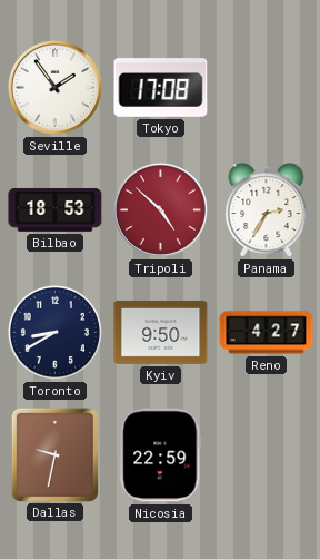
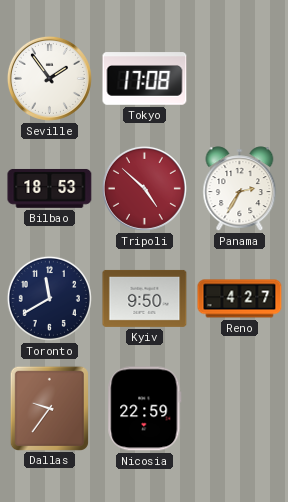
Toronto: 8:40 -> 11:40 (49, 298)
Dallas: 9:32 -> 9:36 (49, 408)
